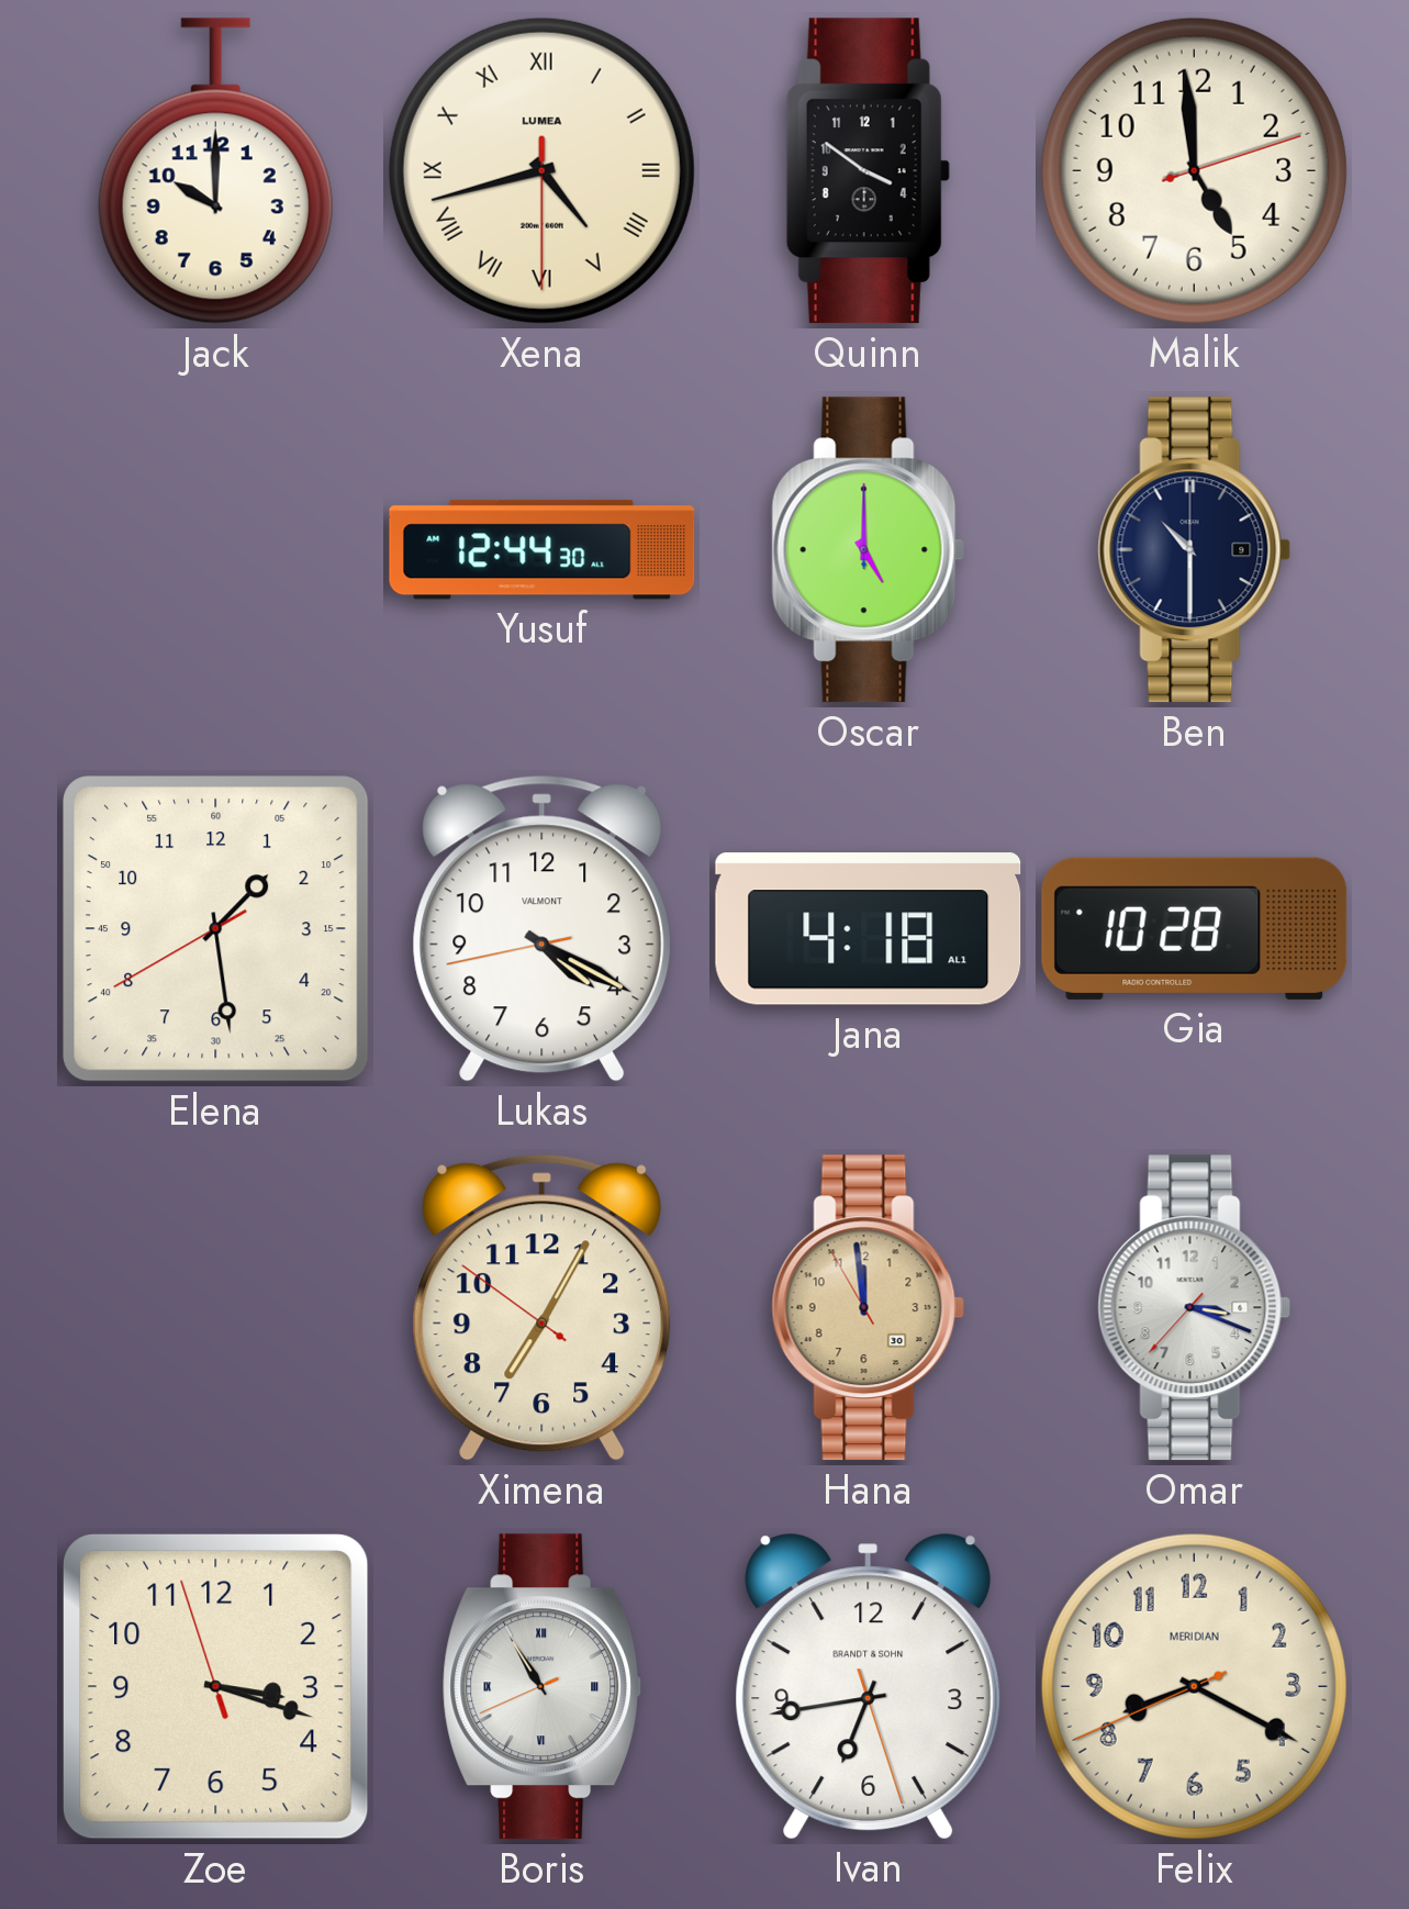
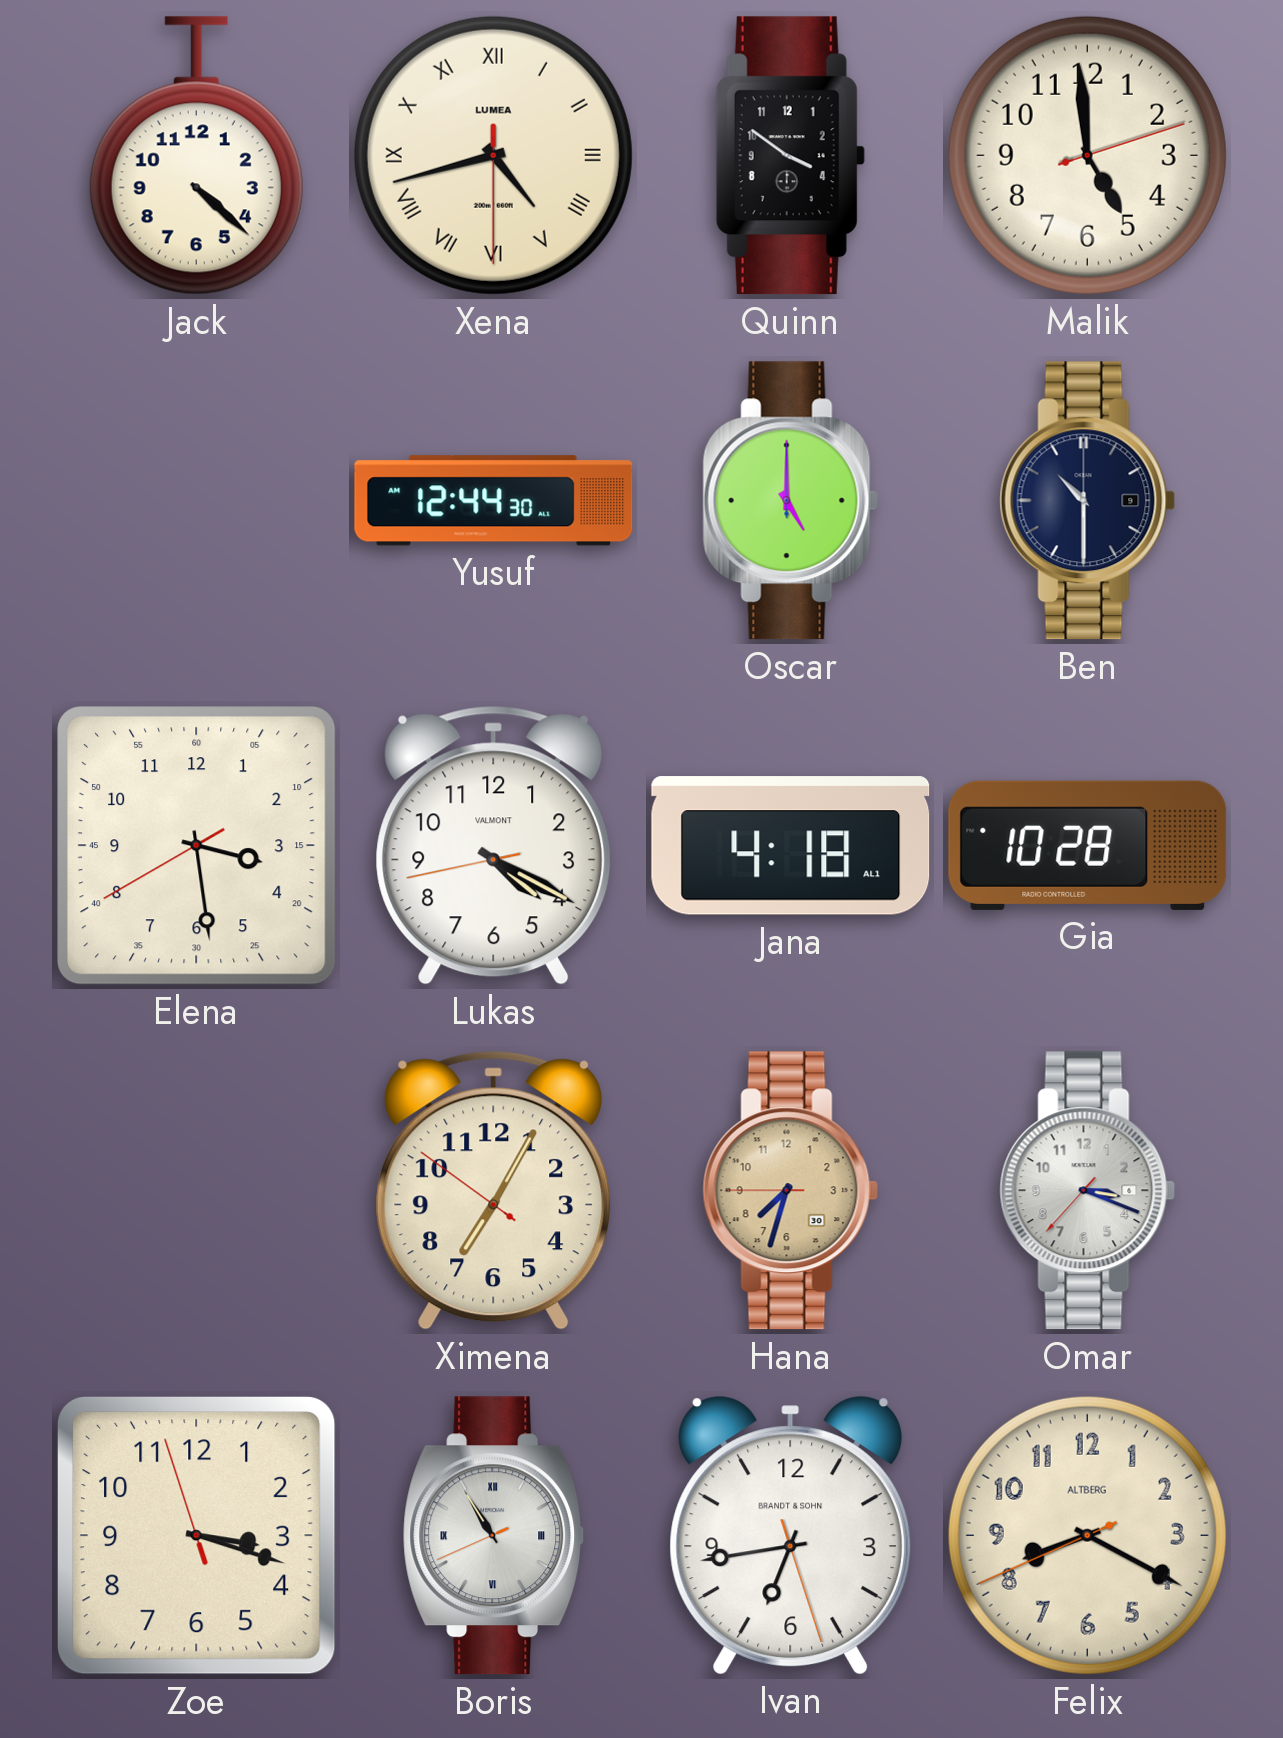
Jack: 10:00 -> 4:22 (196, 156)
Elena: 1:28 -> 3:28 (197, 846)
Hana: 11:58 -> 7:32 (791, 1191)
Felix brand: MERIDIAN -> ALTBERG (1087, 1535)
